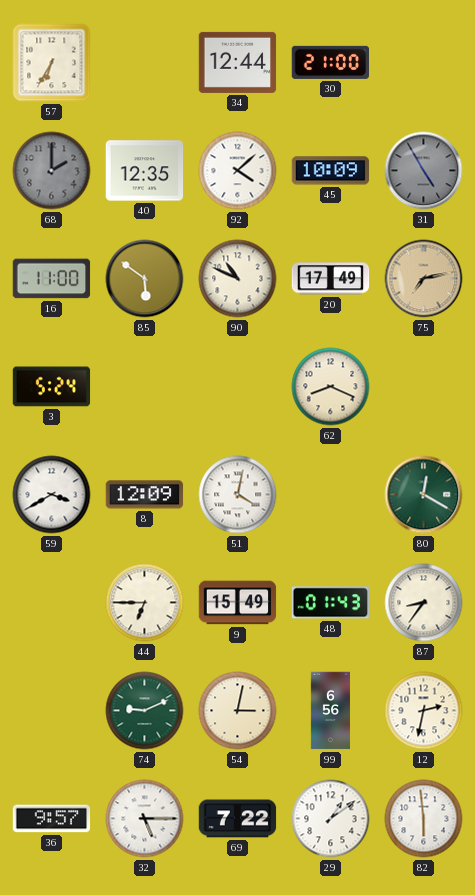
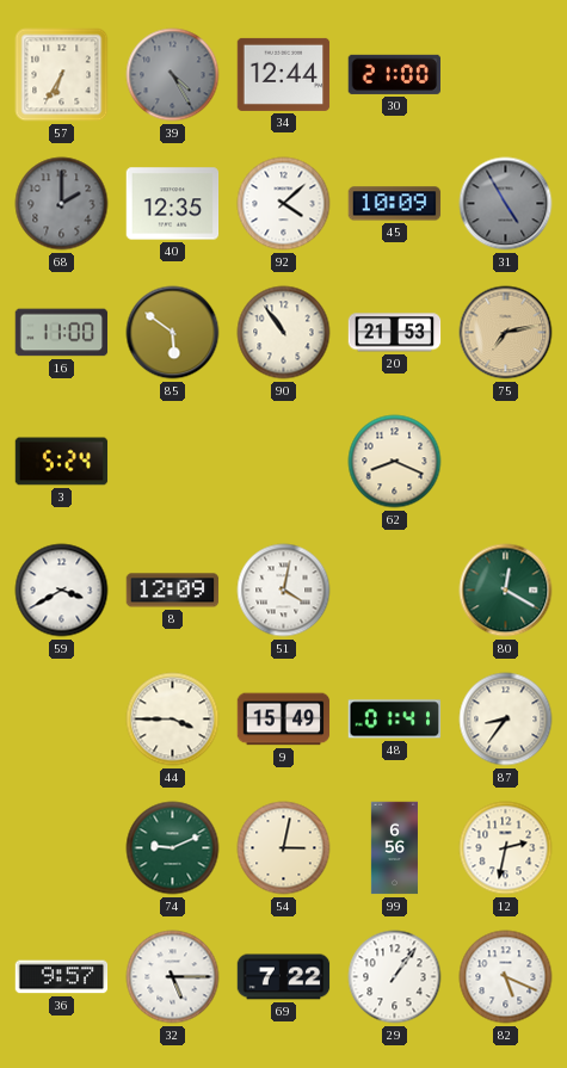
39: none -> 4:25 (173, 75)
90: 10:49 -> 10:54 (284, 333)
20: 17:49 -> 21:53 (395, 333)
44: 6:45 -> 3:45 (173, 720)
48: 01:43 -> 01:41 (395, 720)
29: 1:09 -> 1:06 (395, 977)
82: 5:59 -> 5:19 (506, 977)
